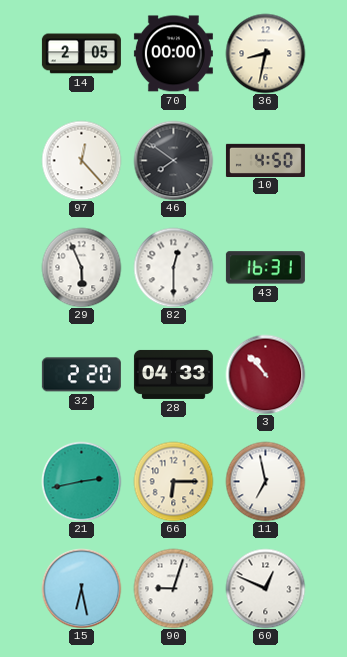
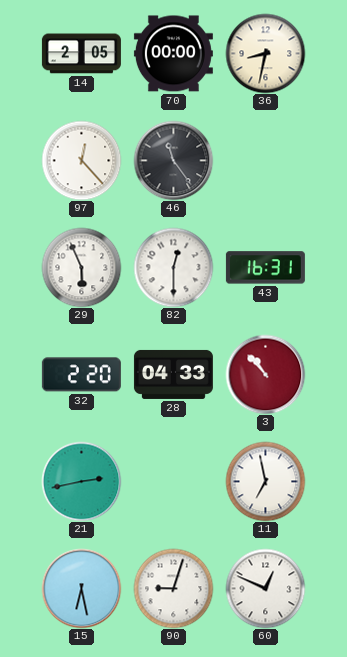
46: 7:51 -> 11:24 (173, 160)
10: 4:50 -> none (265, 160)
66: 6:15 -> none (173, 481)
